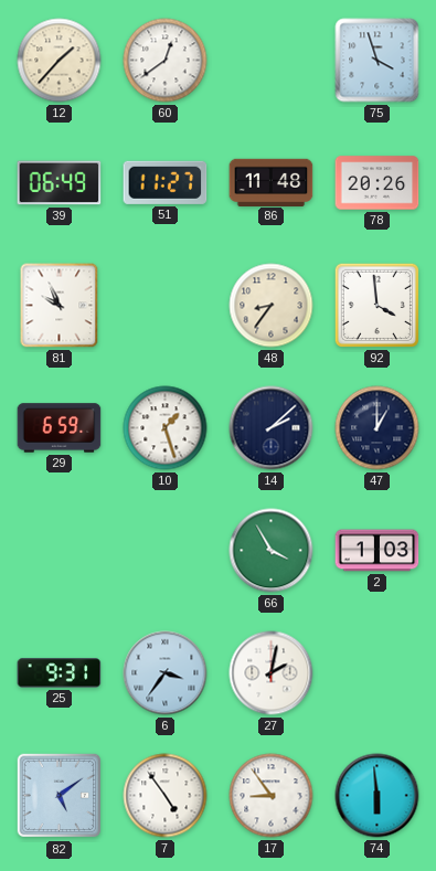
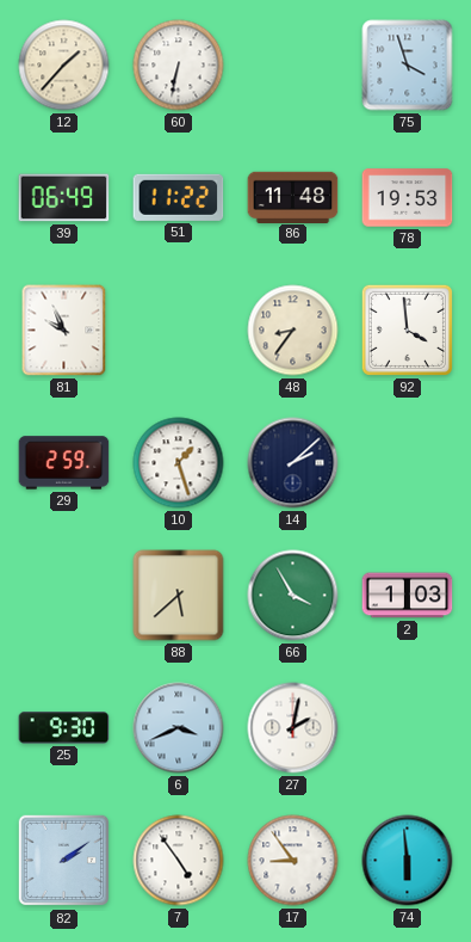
60: 12:39 -> 6:32 (179, 66)
51: 11:27 -> 11:22 (179, 197)
78: 20:26 -> 19:53 (408, 198)
29: 6:59 -> 2:59 (64, 463)
47: 1:00 -> none (377, 428)
88: none -> 5:38 (179, 596)
25: 9:31 -> 9:30 (64, 728)
6: 3:36 -> 3:41 (179, 728)
82: 5:09 -> 2:09 (64, 861)
